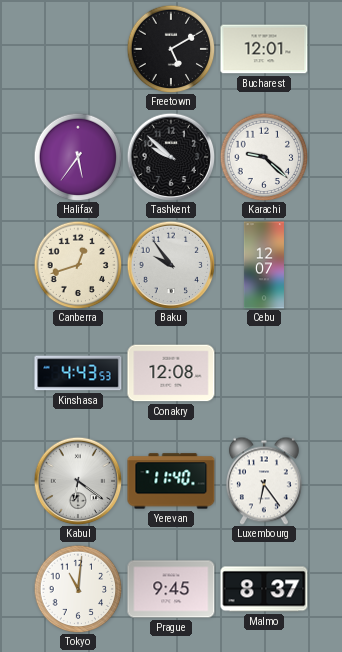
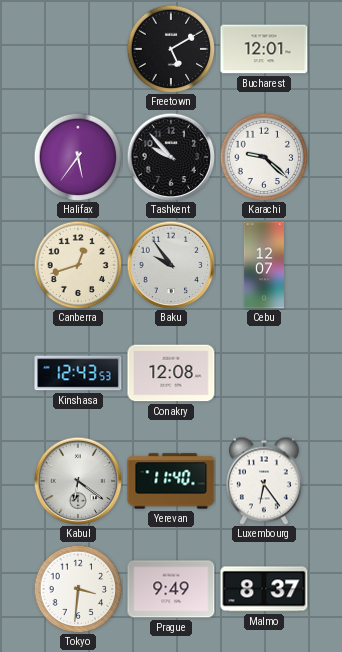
Tashkent: 9:52 -> 9:53 (171, 157)
Kinshasa: 4:43 -> 12:43 (78, 373)
Tokyo: 11:01 -> 3:31 (78, 589)
Prague: 9:45 -> 9:49 (171, 589)
